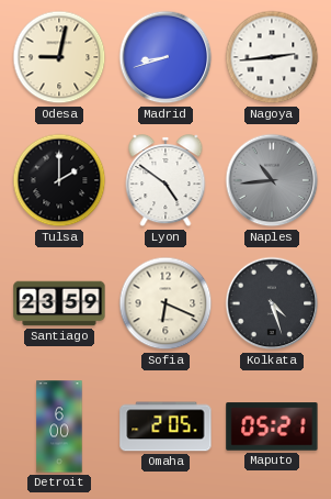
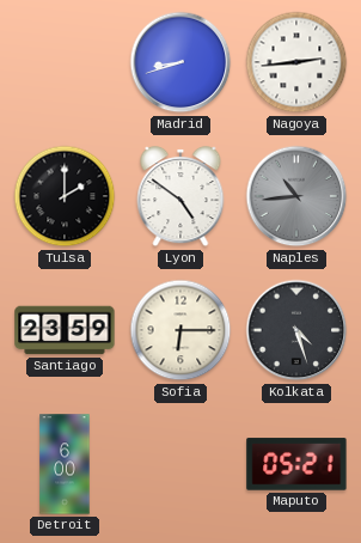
Odesa: 9:02 -> none (59, 57)
Sofia: 6:19 -> 6:15 (180, 330)
Omaha: 2:05 -> none (165, 426)
